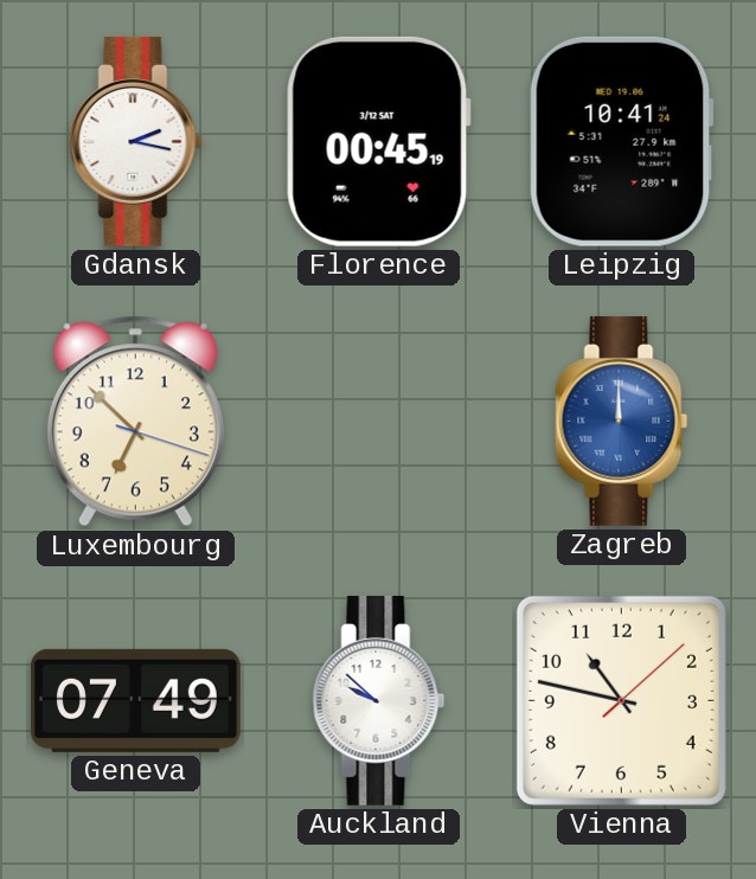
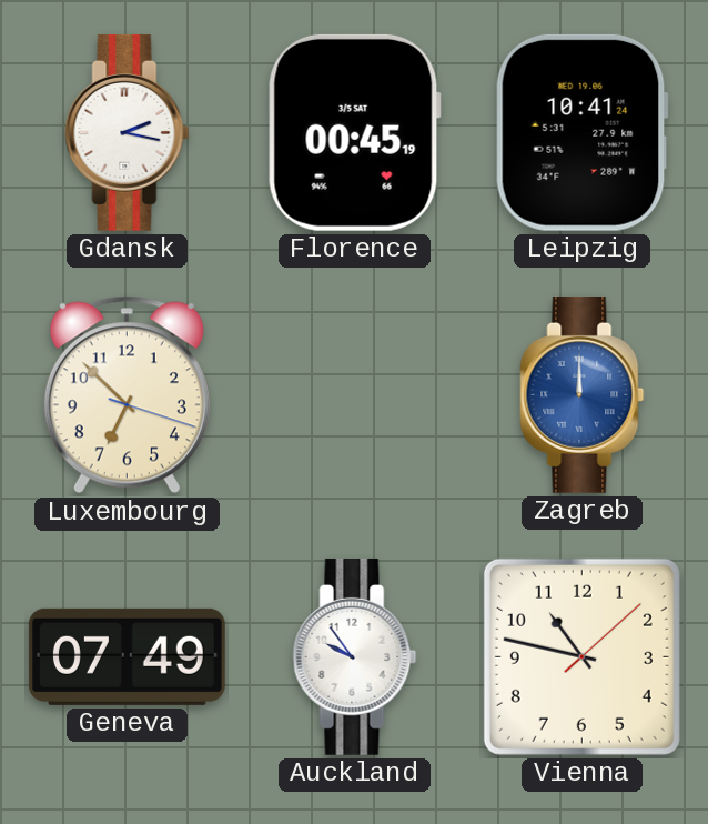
Florence date: 3/12 SAT -> 3/5 SAT (354, 132)
Auckland: 9:52 -> 9:54 (355, 656)
